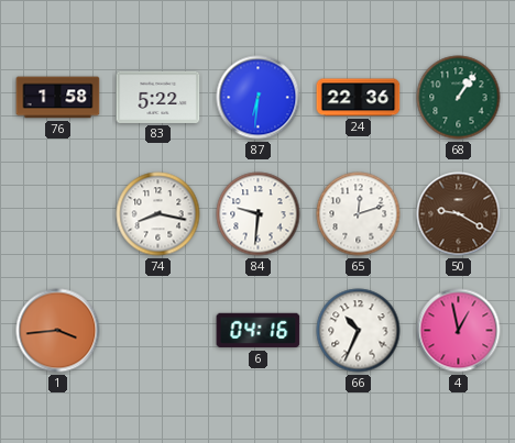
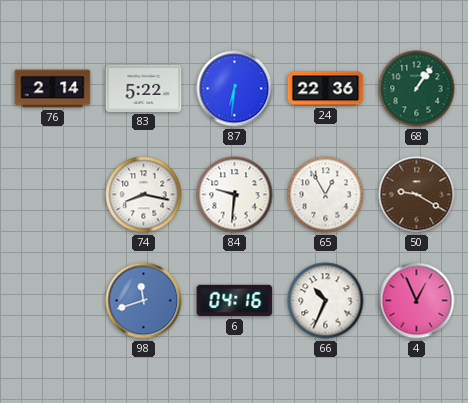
76: 1:58 -> 2:14 (53, 89)
65: 12:12 -> 12:55 (326, 195)
1: 3:44 -> none (58, 331)
98: none -> 11:42 (144, 301)
4: 12:58 -> 12:56 (417, 301)
